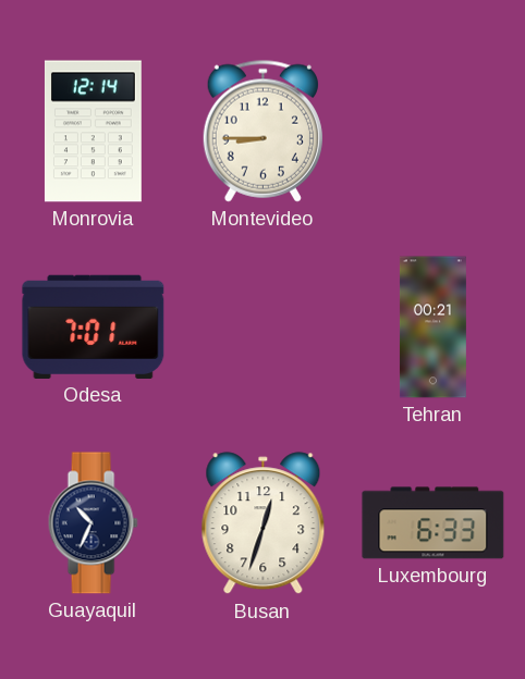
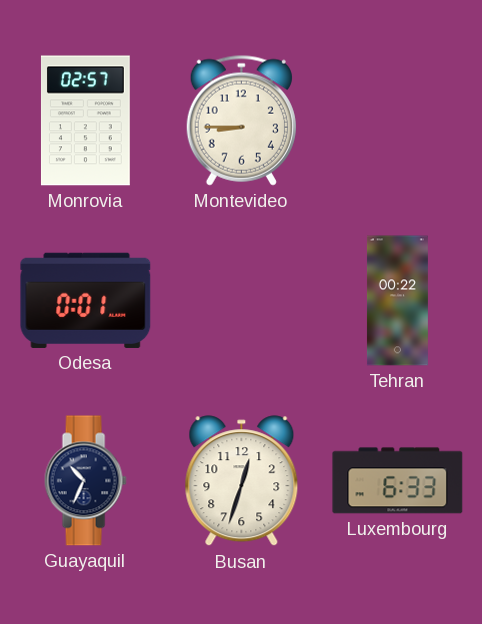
Monrovia: 12:14 -> 02:57 (85, 121)
Odesa: 7:01 -> 0:01 (86, 300)
Tehran: 00:21 -> 00:22 (397, 301)
